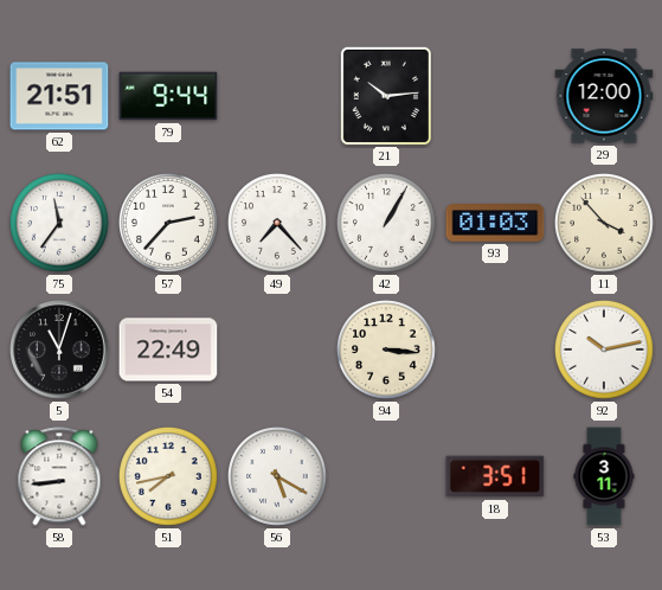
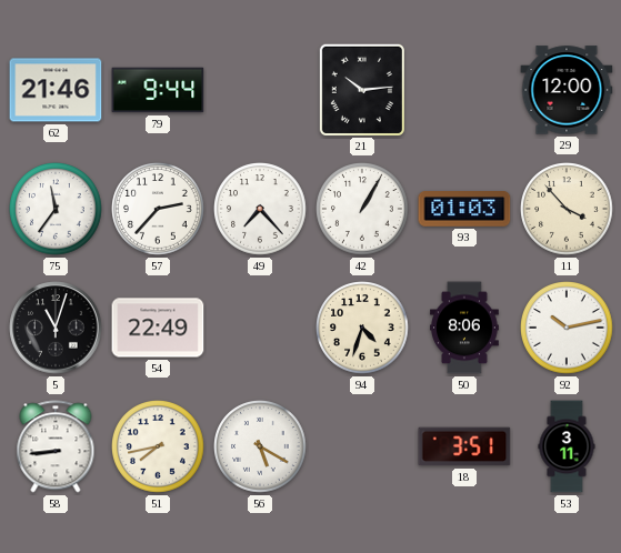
62: 21:51 -> 21:46 (56, 90)
94: 3:16 -> 4:33 (362, 328)
50: none -> 8:06 (465, 328)
